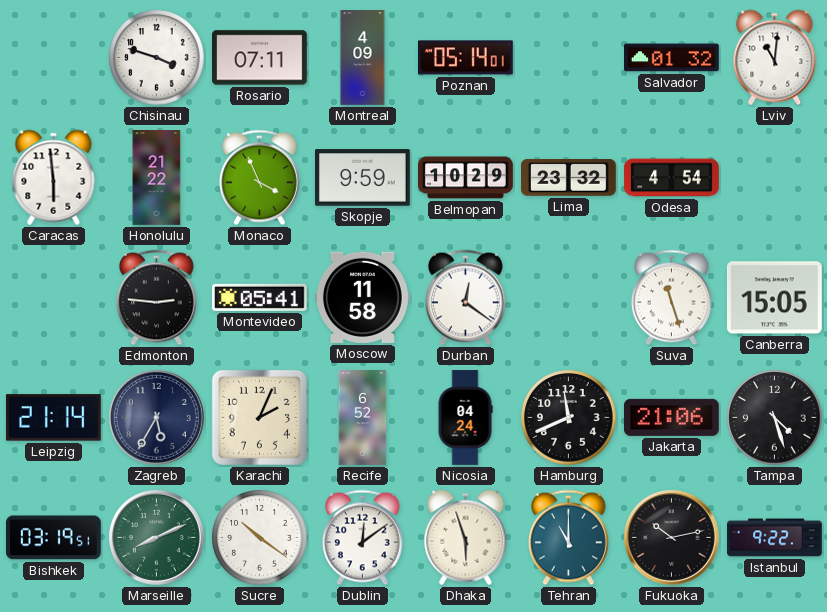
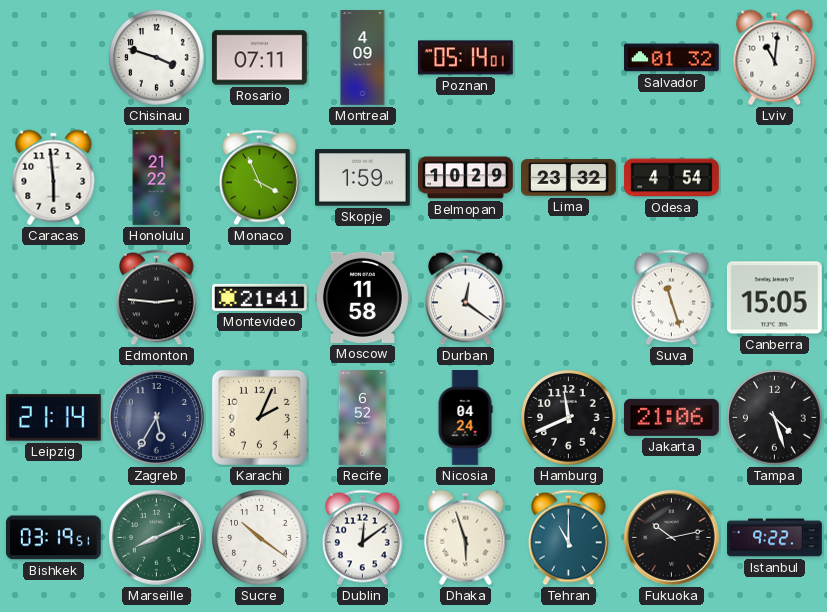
Skopje: 9:59 -> 1:59 (363, 178)
Montevideo: 05:41 -> 21:41 (260, 297)
